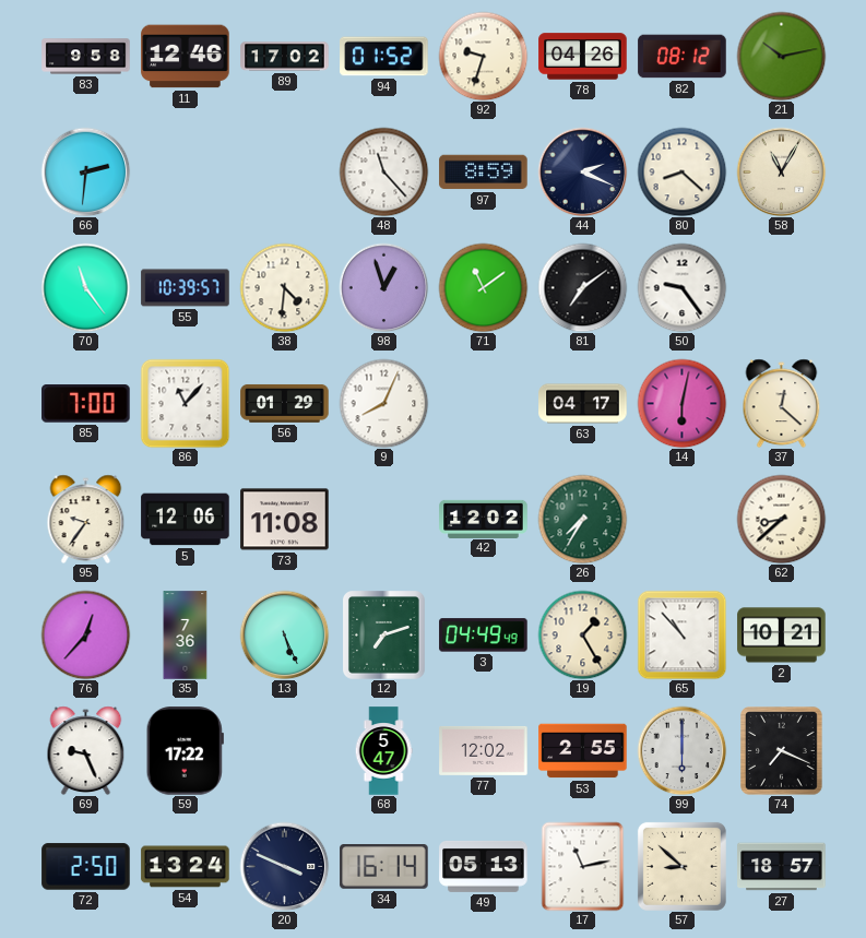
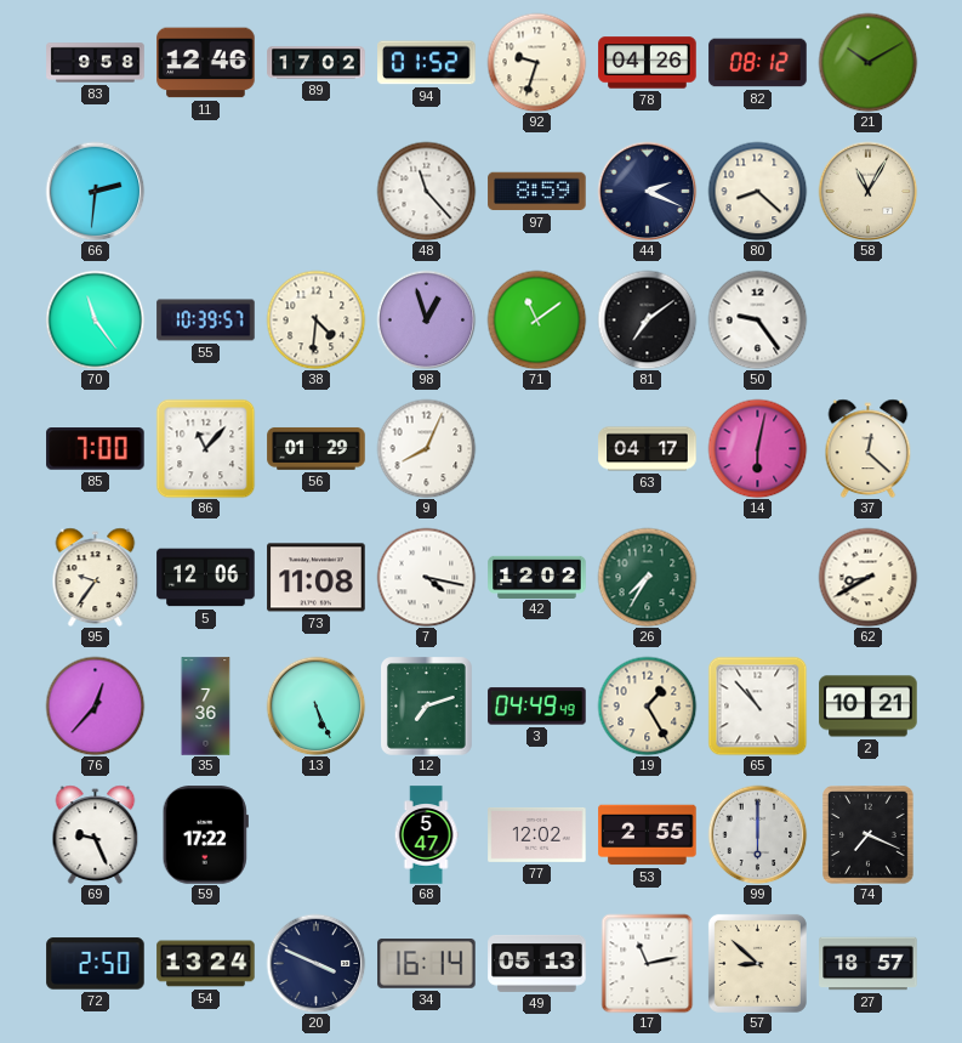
21: 10:13 -> 10:10 (867, 62)
7: none -> 4:17 (426, 577)
62: 8:38 -> 8:40 (867, 577)
